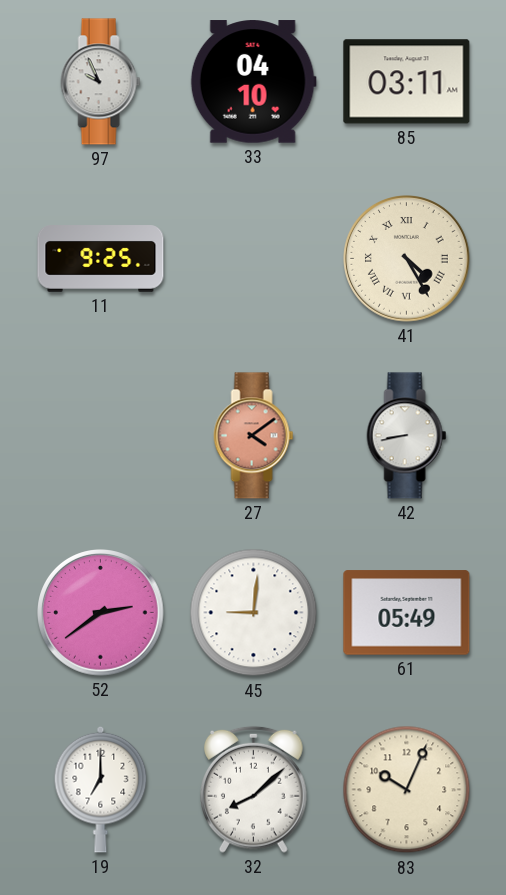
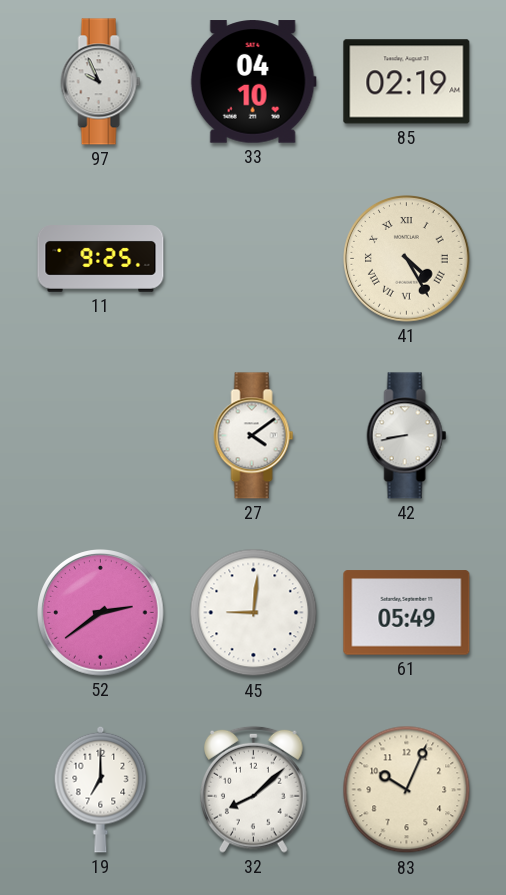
85: 03:11 -> 02:19 (407, 82)
27 dial: salmon -> white (254, 436)
